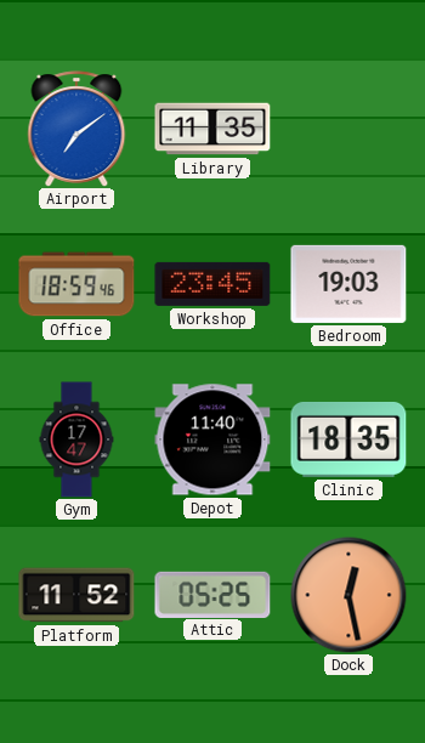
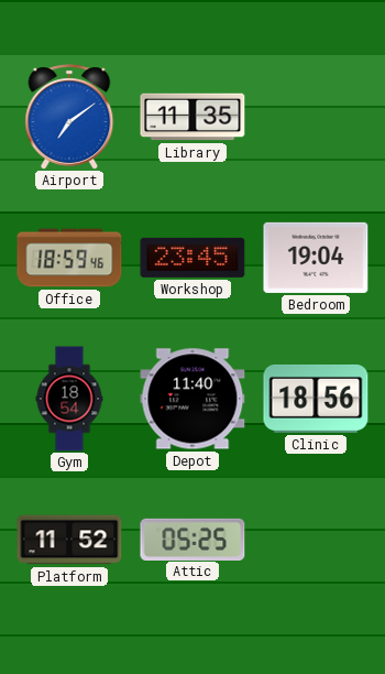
Bedroom: 19:03 -> 19:04 (316, 258)
Gym: 17:47 -> 18:54 (69, 399)
Clinic: 18:35 -> 18:56 (316, 399)
Dock: 12:28 -> none (348, 595)
